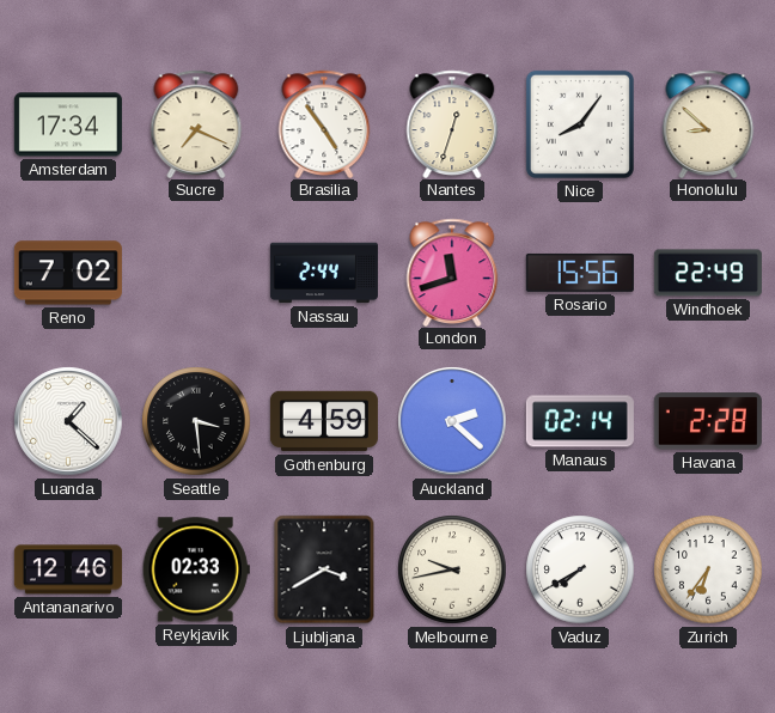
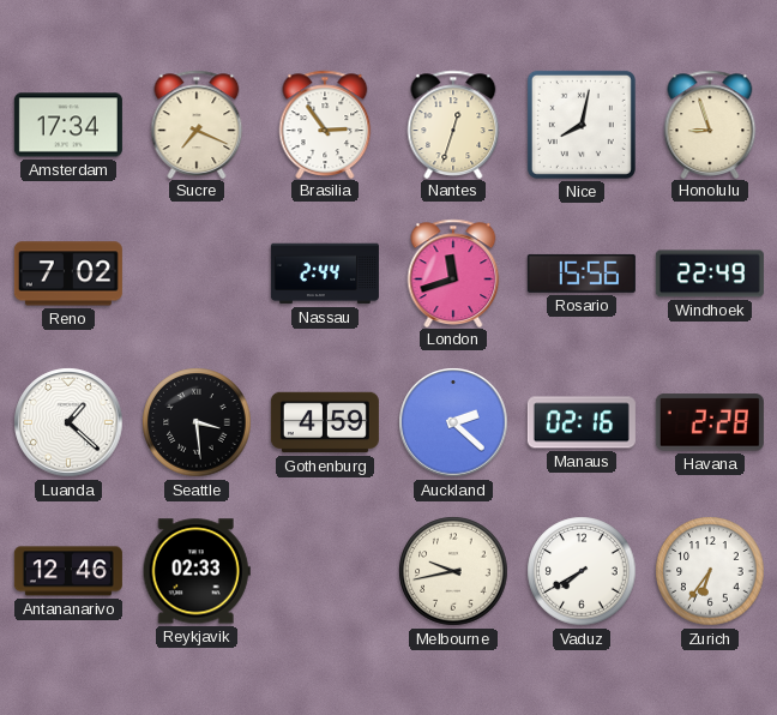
Brasilia: 4:54 -> 2:54 (325, 124)
Nice: 8:06 -> 8:02 (582, 125)
Honolulu: 8:52 -> 8:57 (710, 124)
Manaus: 02:14 -> 02:16 (582, 422)
Ljubljana: 3:40 -> none (324, 569)
